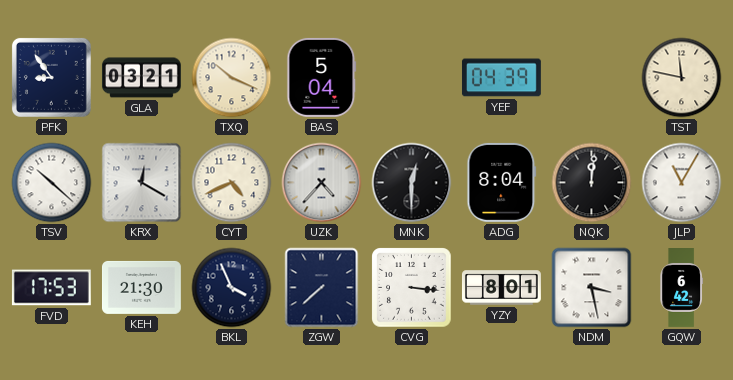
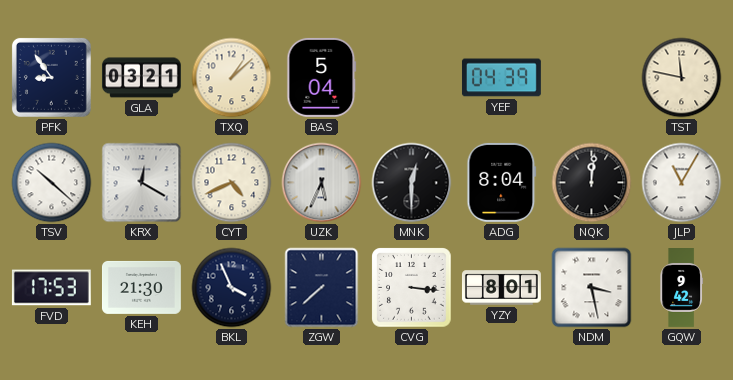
TXQ: 10:19 -> 1:08 (232, 78)
UZK: 4:37 -> 5:34 (322, 183)
GQW: 6:42 -> 9:42 (681, 288)
